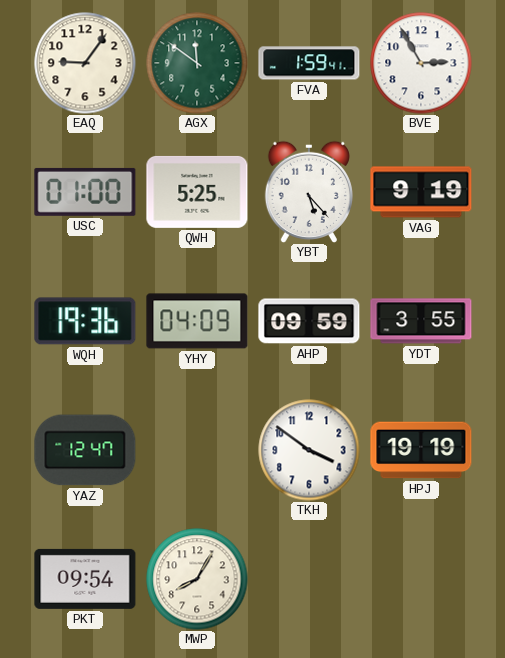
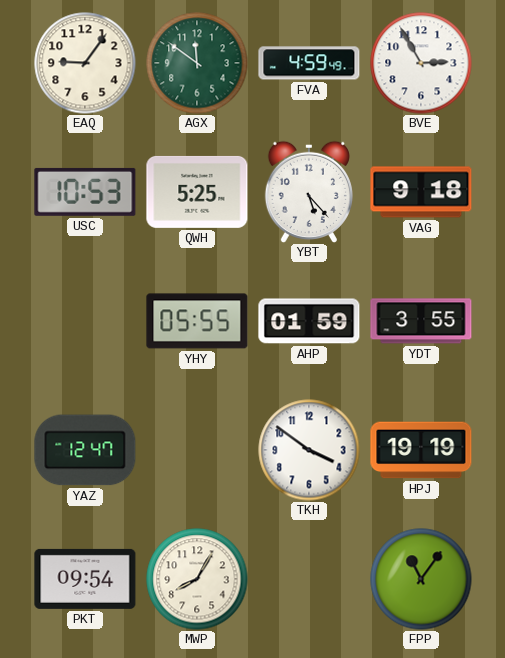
FVA: 1:59 -> 4:59 (309, 63)
USC: 01:00 -> 10:53 (85, 192)
VAG: 9:19 -> 9:18 (421, 192)
WQH: 19:36 -> none (85, 321)
YHY: 04:09 -> 05:55 (197, 321)
AHP: 09:59 -> 01:59 (309, 321)
FPP: none -> 11:06 (421, 579)
